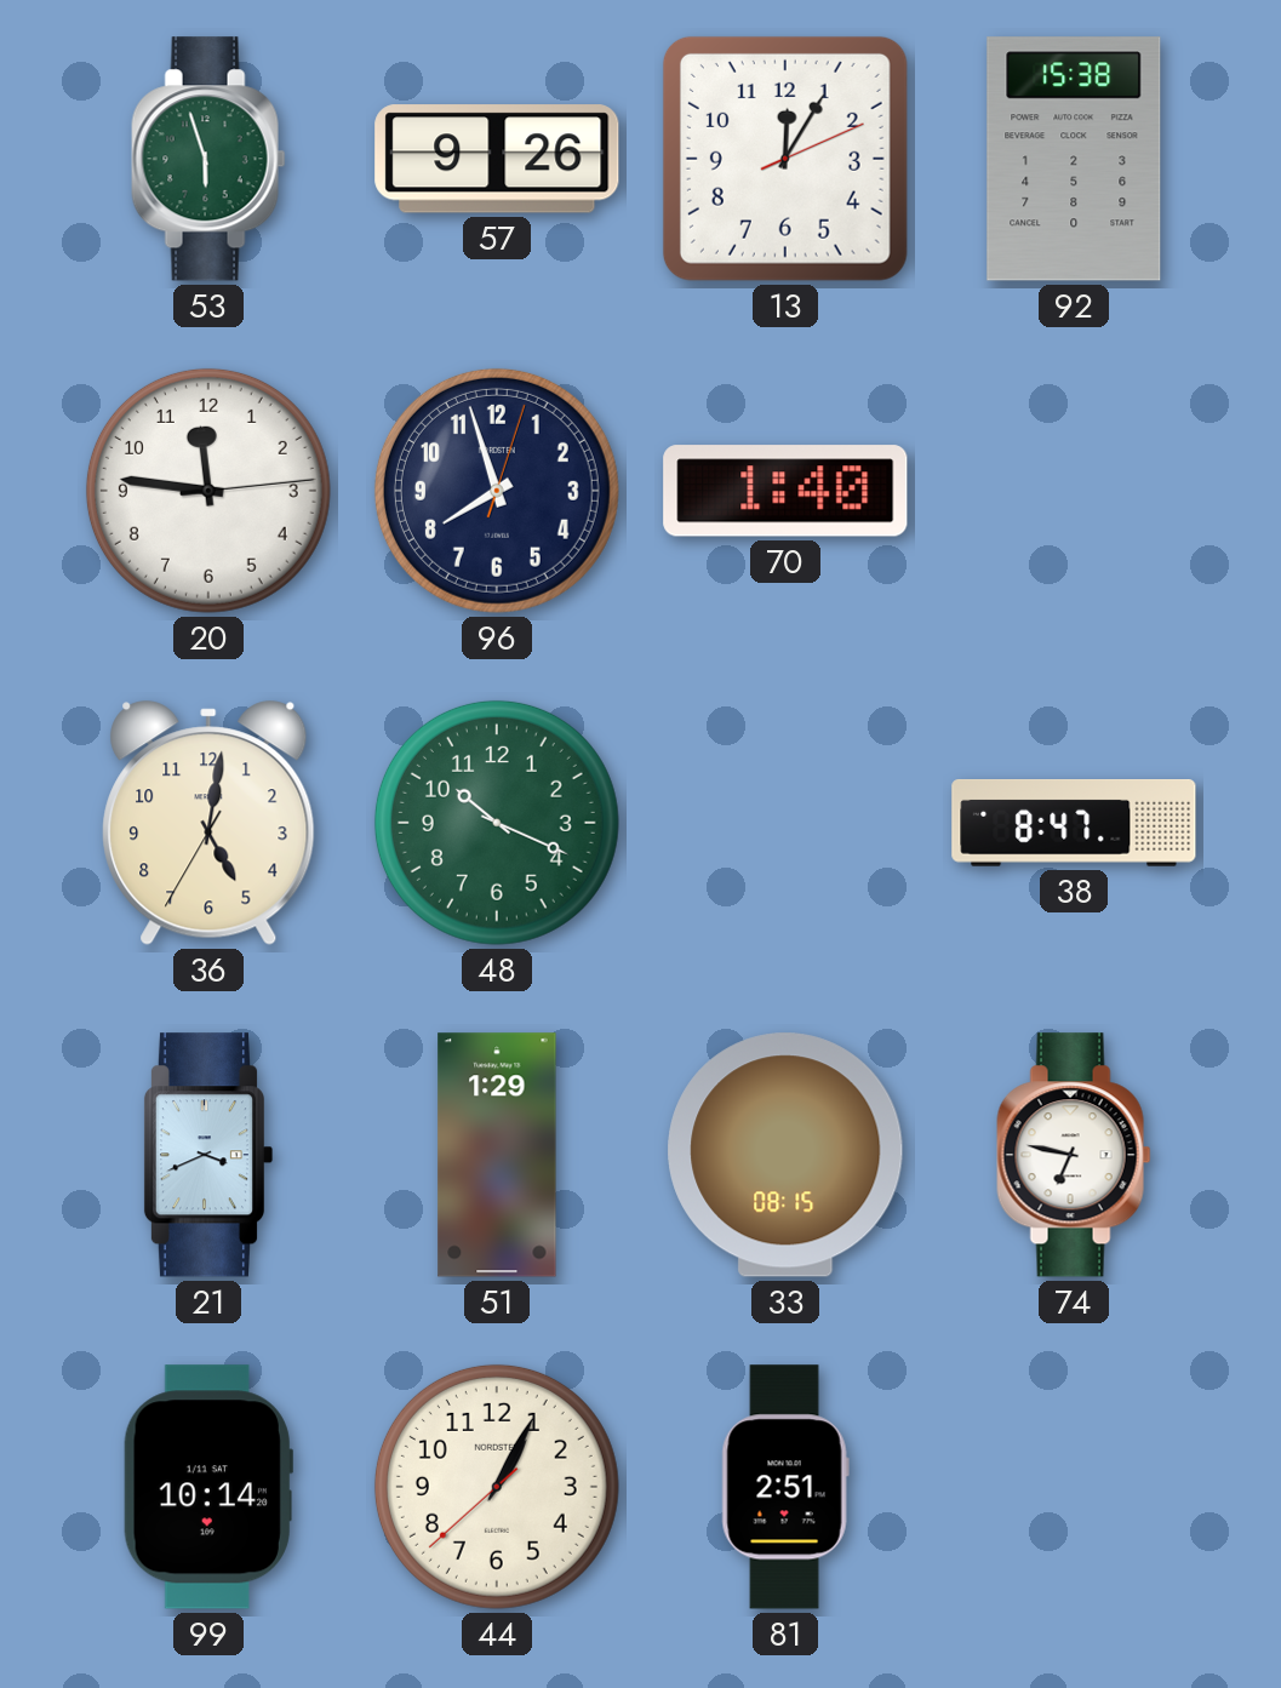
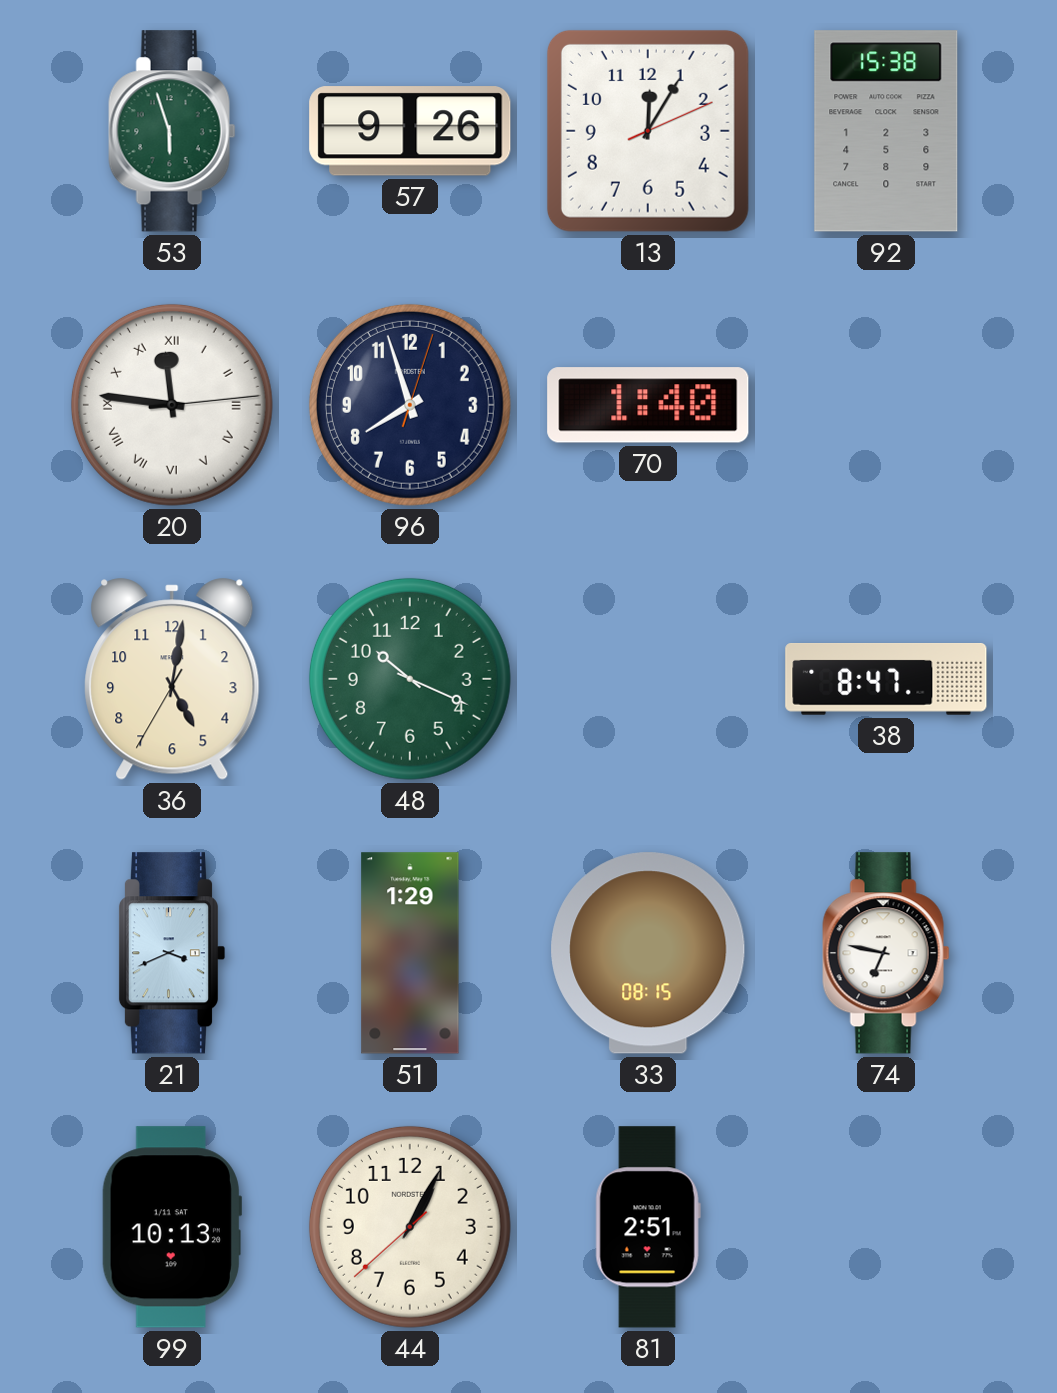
20 numerals: Arabic -> Roman (172, 405)
99: 10:14 -> 10:13 (172, 1227)
